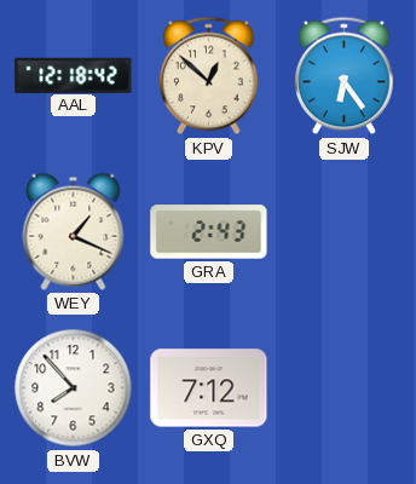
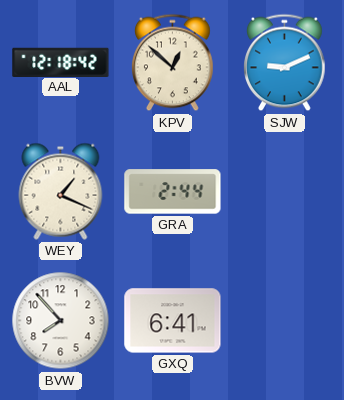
SJW: 6:24 -> 9:11 (285, 63)
GRA: 2:43 -> 2:44 (173, 192)
GXQ: 7:12 -> 6:41 (173, 321)
